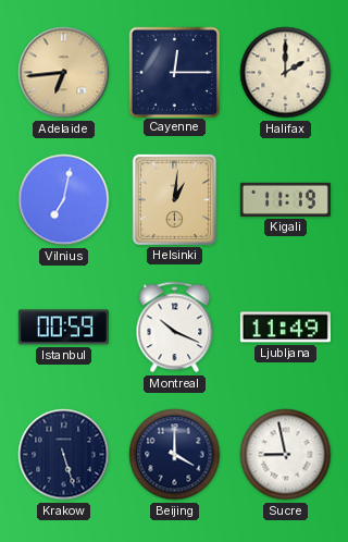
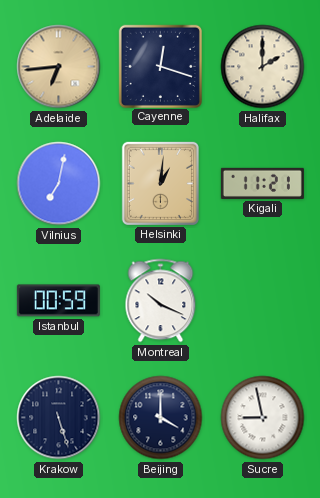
Cayenne: 12:15 -> 12:18 (160, 66)
Kigali: 11:19 -> 11:21 (262, 183)
Ljubljana: 11:49 -> none (285, 328)
